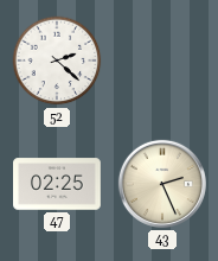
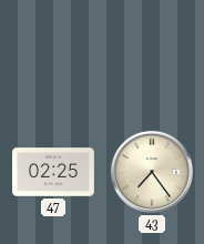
52: 2:22 -> none (57, 61)
43: 2:26 -> 7:24 (152, 172)
